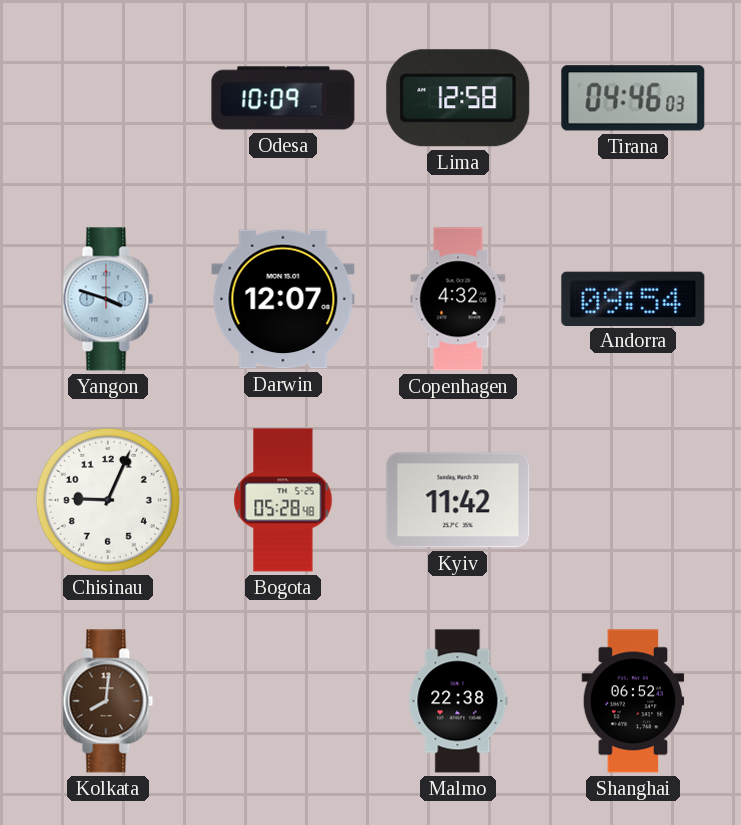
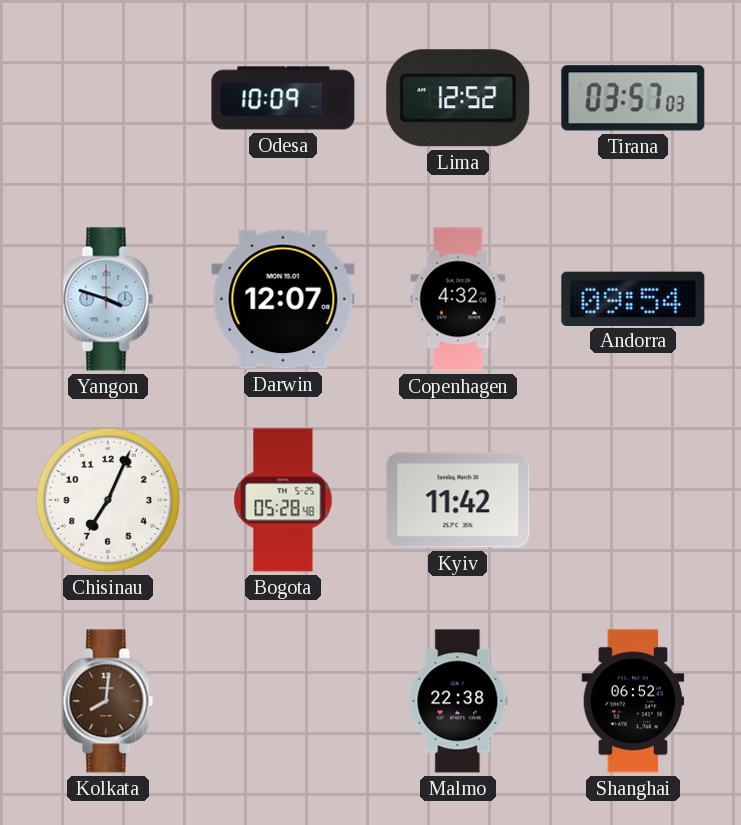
Lima: 12:58 -> 12:52 (458, 98)
Tirana: 04:46 -> 03:57 (633, 98)
Chisinau: 9:04 -> 7:04 (108, 500)
